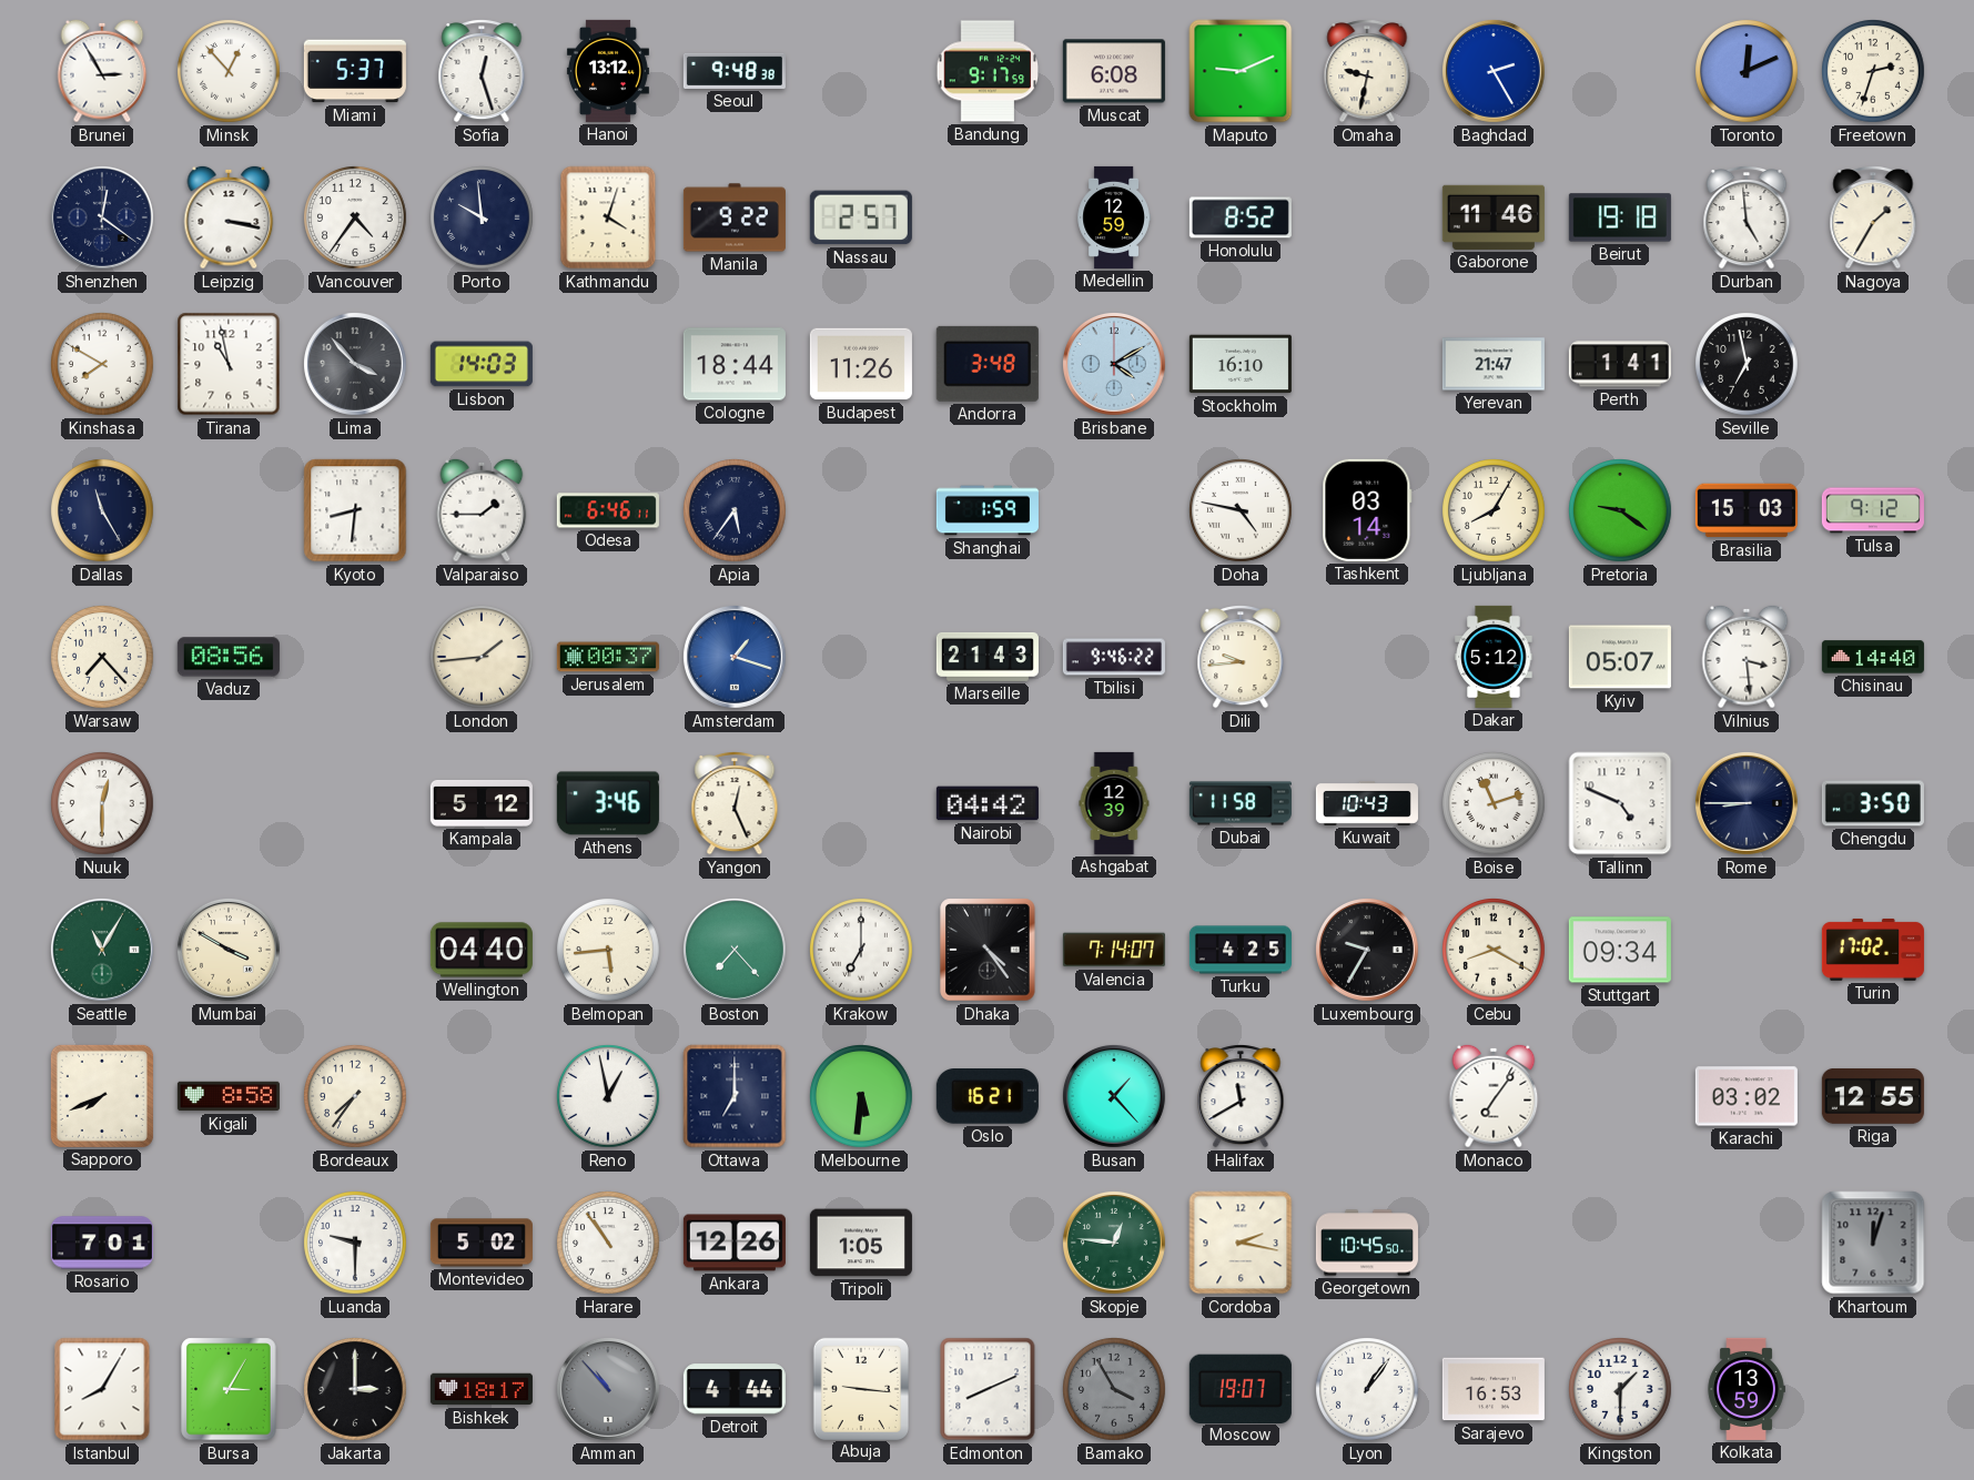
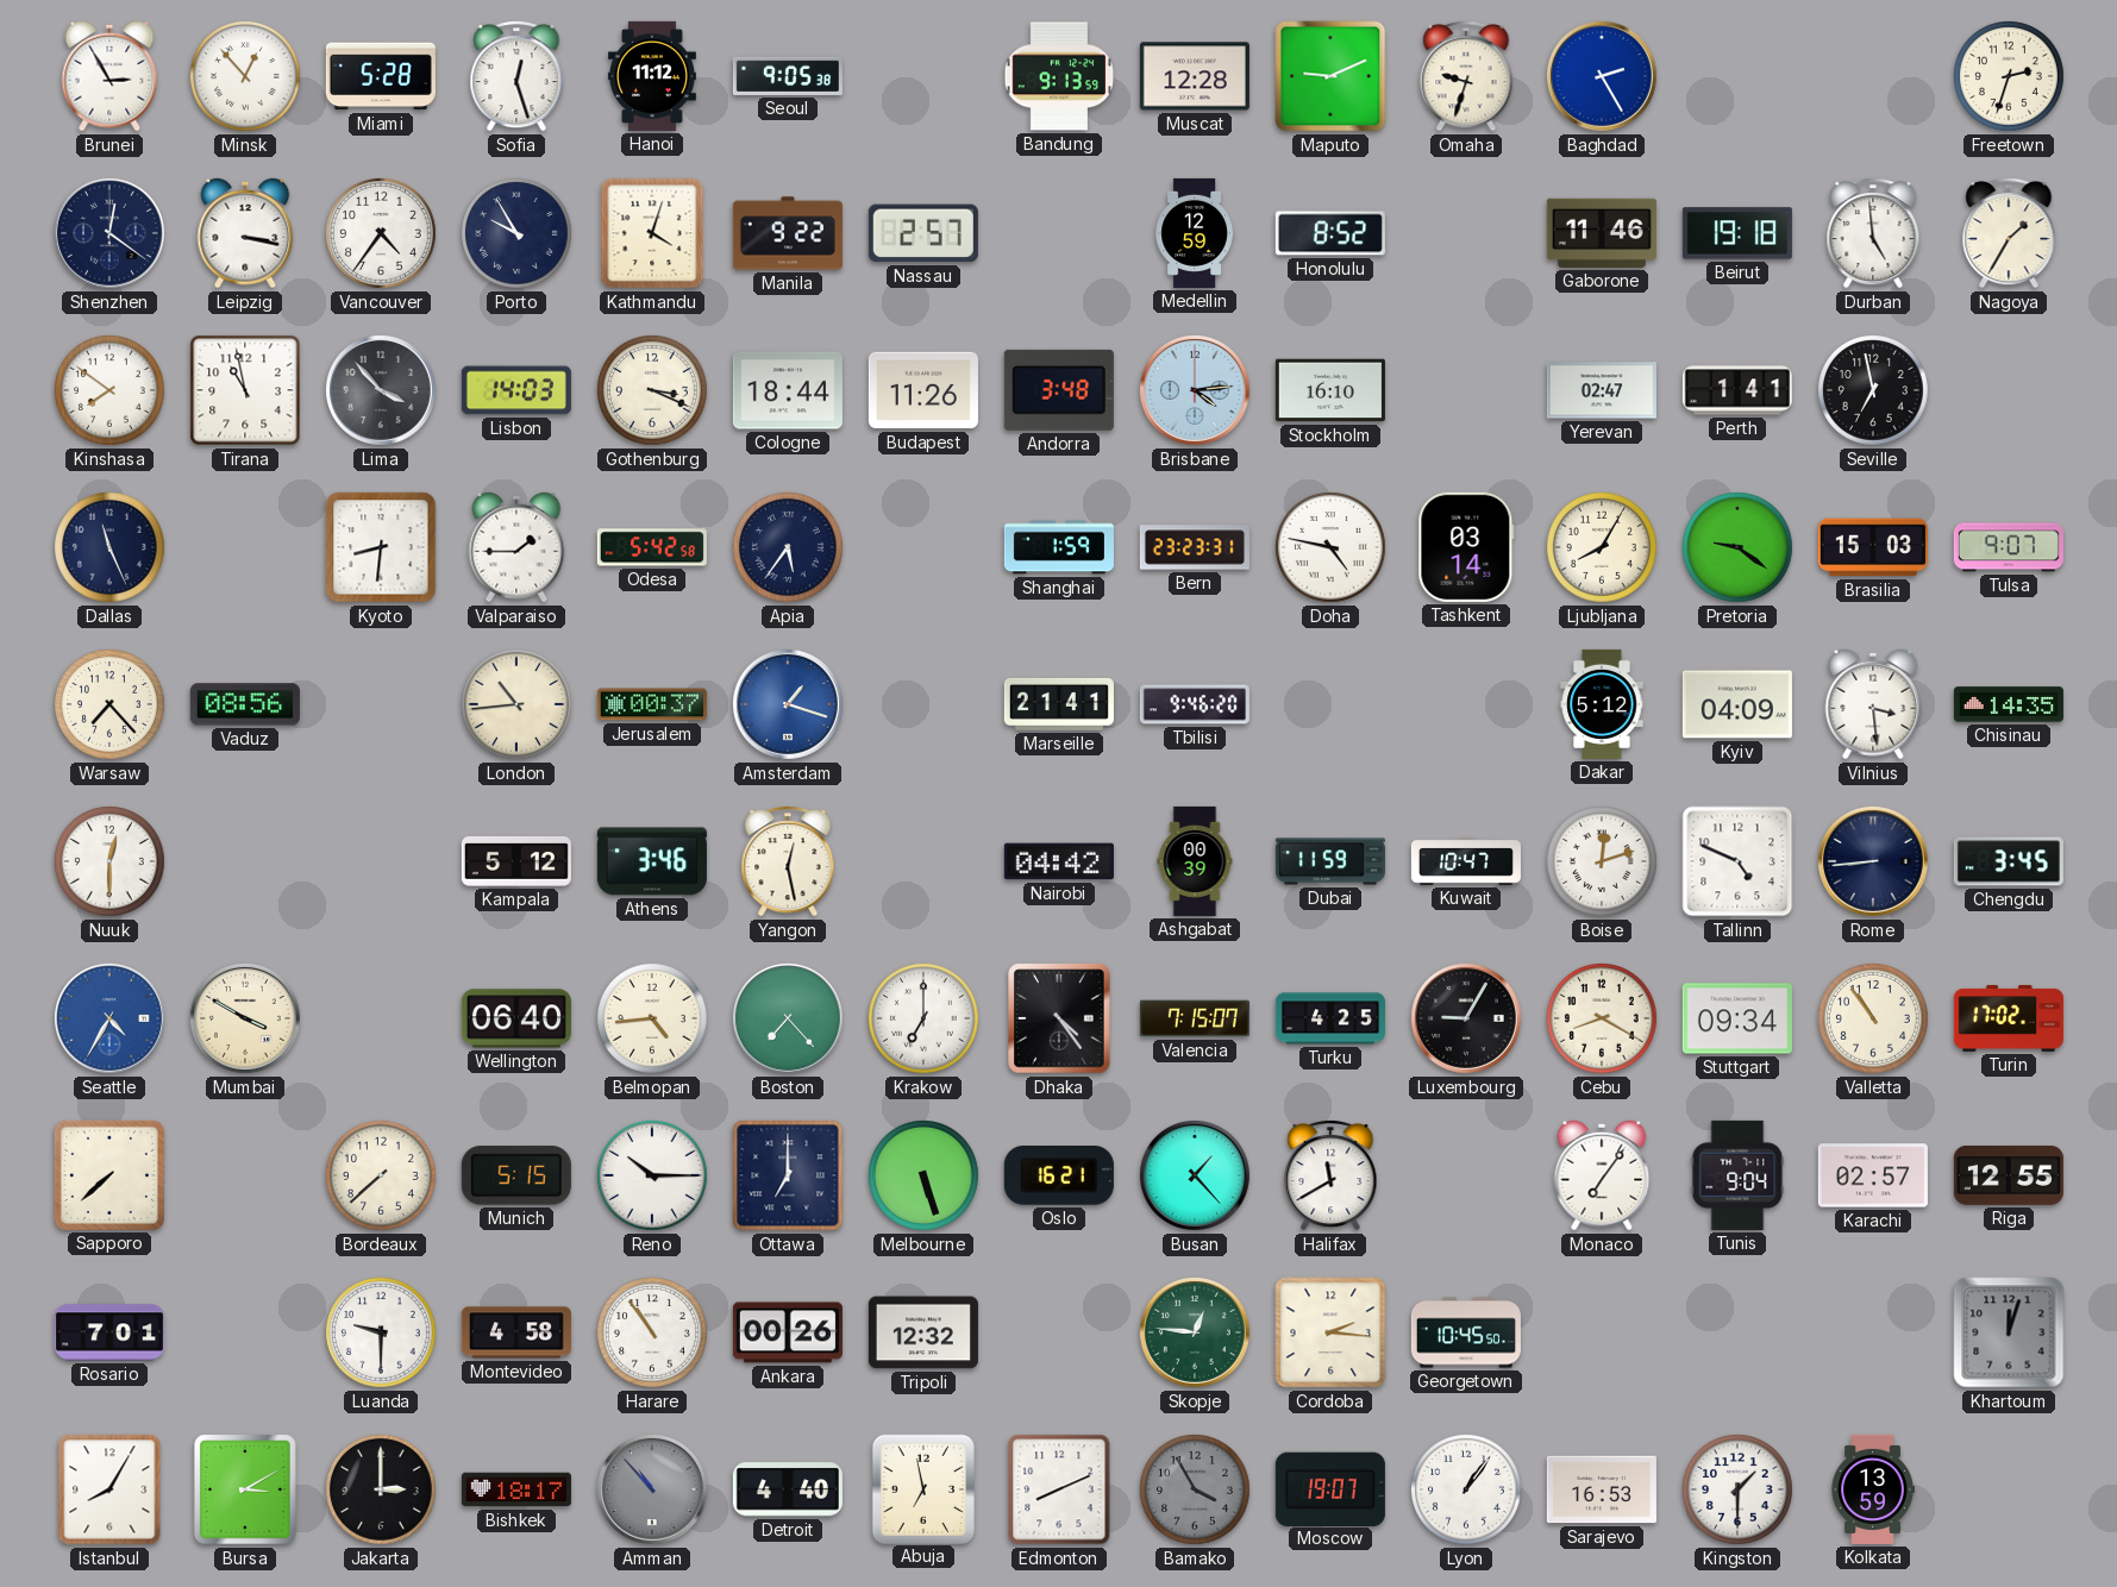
Miami: 5:37 -> 5:28 (381, 76)
Hanoi: 13:12 -> 11:12 (652, 76)
Seoul: 9:48 -> 9:05 (788, 76)
Bandung: 9:17 -> 9:13 (1059, 76)
Muscat: 6:08 -> 12:28 (1195, 76)
Omaha: 9:32 -> 9:33 (1466, 77)
Toronto: 12:11 -> none (1748, 72)
Porto: 9:59 -> 9:55 (518, 234)
Kinshasa: 7:50 -> 7:51 (111, 391)
Gothenburg: none -> 3:19 (653, 391)
Brisbane: 4:10 -> 4:14 (1195, 390)
Yerevan: 21:47 -> 02:47 (1602, 390)
Dallas: 11:25 -> 11:26 (111, 548)
Odesa: 6:46 -> 5:42 (652, 547)
Bern: none -> 23:23 (1195, 547)
Tulsa: 9:12 -> 9:07 (2009, 547)
London: 1:44 -> 10:44 (518, 705)
Marseille: 21:43 -> 21:41 (1059, 704)
Tbilisi: 9:46:22 -> 9:46:20 (1195, 704)
Dili: 9:44 -> none (1241, 658)
Kyiv: 05:07 -> 04:09 (1737, 704)
Chisinau: 14:40 -> 14:35 (2009, 704)
Yangon: 12:26 -> 12:28 (788, 862)
Ashgabat: 12:39 -> 00:39 (1195, 861)
Dubai: 11:58 -> 11:59 (1330, 861)
Kuwait: 10:43 -> 10:47 (1466, 861)
Boise: 11:12 -> 12:12 (1603, 862)
Rome: 8:45 -> 8:44 (1873, 861)
Chengdu: 3:50 -> 3:45 (2009, 861)
Seattle: 11:05 -> 4:35 (109, 1018)
Seattle dial: green -> blue (109, 1018)
Wellington: 04:40 -> 06:40 (516, 1018)
Belmopan: 5:44 -> 4:44 (653, 1020)
Valencia: 7:14 -> 7:15 (1195, 1018)
Luxembourg: 9:35 -> 9:05 (1466, 1018)
Valletta: none -> 10:54 (1874, 1020)
Sapporo: 7:41 -> 7:38 (109, 1175)
Kigali: 8:58 -> none (229, 1096)
Bordeaux: 7:36 -> 7:38 (382, 1177)
Munich: none -> 5:15 (516, 1175)
Reno: 12:58 -> 10:15 (653, 1177)
Melbourne: 5:31 -> 5:27 (925, 1177)
Tunis: none -> 9:04 (1737, 1175)
Karachi: 03:02 -> 02:57 (1873, 1175)
Montevideo: 5:02 -> 4:58 (516, 1332)
Ankara: 12:26 -> 00:26 (788, 1332)
Tripoli: 1:05 -> 12:32 (923, 1332)
Cordoba: 2:17 -> 2:16 (1330, 1332)
Bursa: 3:05 -> 3:10 (245, 1489)
Detroit: 4:44 -> 4:40 (788, 1489)
Abuja: 9:16 -> 6:58 (923, 1488)
